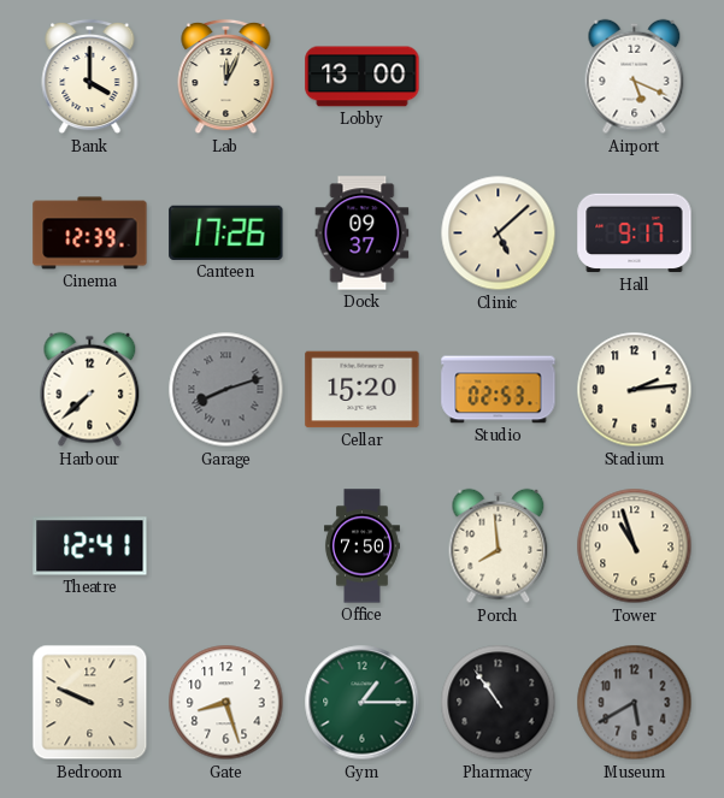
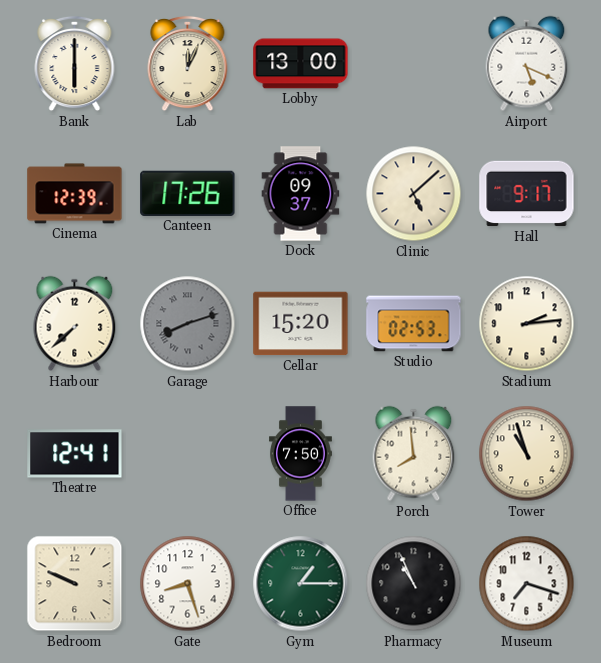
Bank: 4:00 -> 6:00 (75, 64)
Pharmacy: 10:54 -> 10:56 (414, 584)
Museum: 5:40 -> 7:18 (527, 584)
Museum dial: grey -> white (527, 584)
